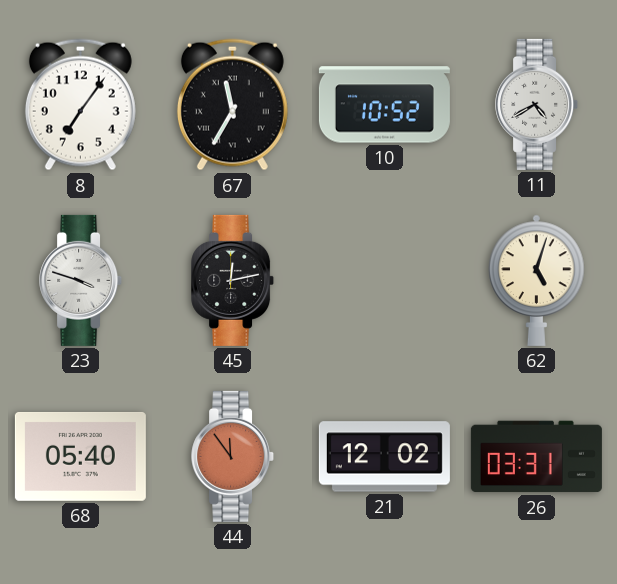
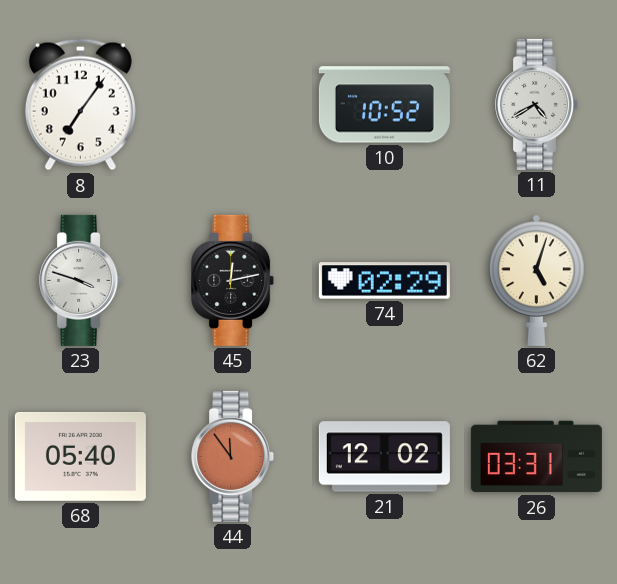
67: 11:35 -> none (232, 105)
74: none -> 02:29 (384, 281)
